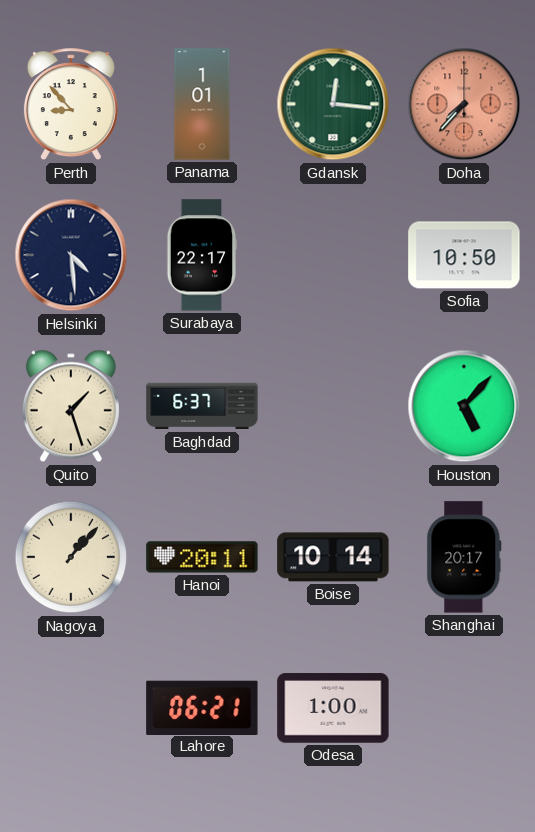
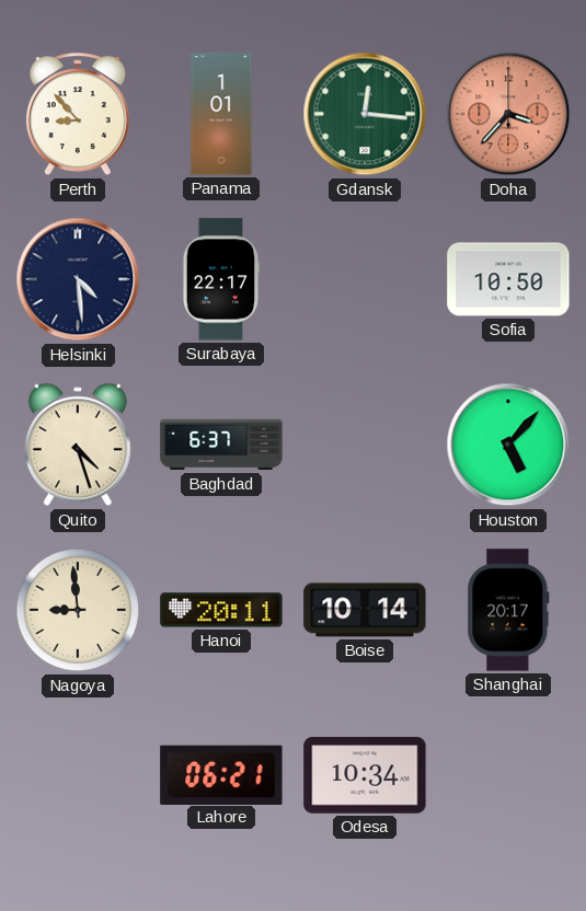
Doha: 7:37 -> 3:37 (508, 114)
Quito: 1:27 -> 4:27 (78, 445)
Nagoya: 1:07 -> 8:59 (78, 610)
Odesa: 1:00 -> 10:34 (365, 775)
